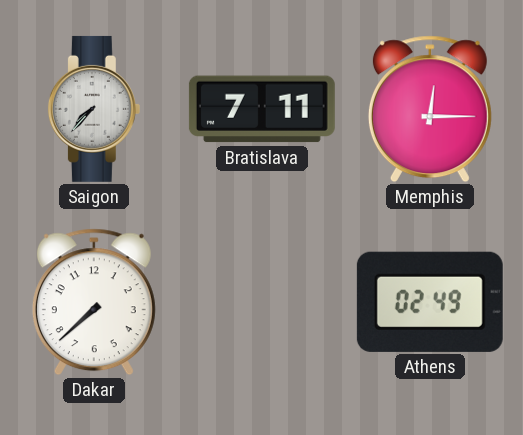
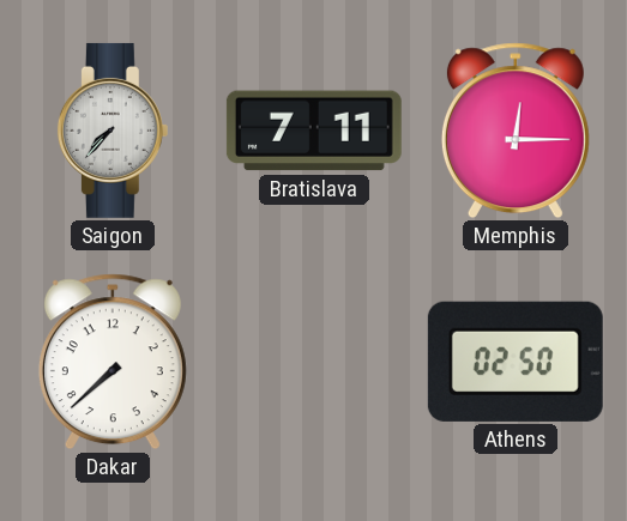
Athens: 02:49 -> 02:50 (516, 362)
